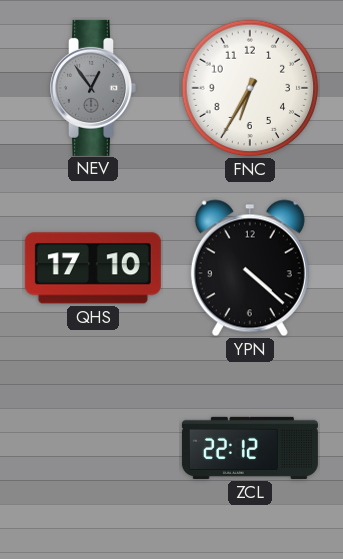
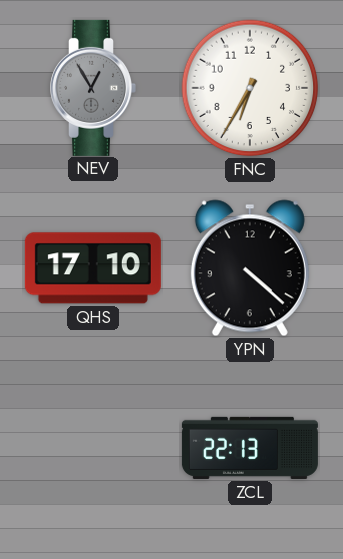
NEV: 12:54 -> 12:55 (93, 88)
ZCL: 22:12 -> 22:13 (250, 448)
